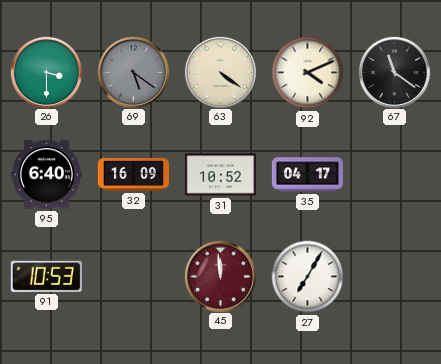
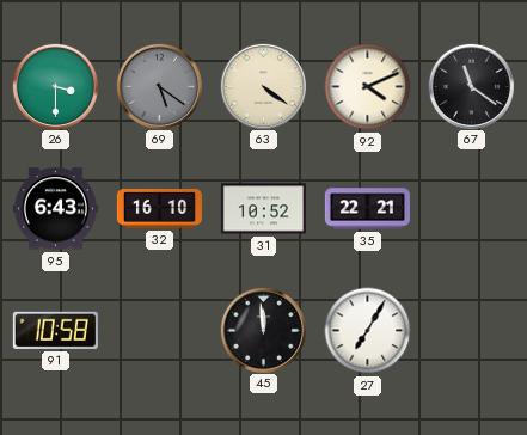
95: 6:40 -> 6:43 (55, 209)
32: 16:09 -> 16:10 (159, 209)
35: 04:17 -> 22:21 (367, 209)
91: 10:53 -> 10:58 (55, 330)
45 dial: burgundy -> black (263, 330)
